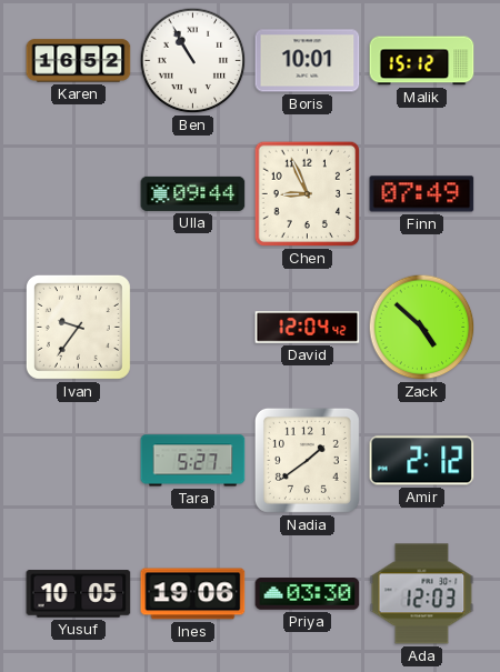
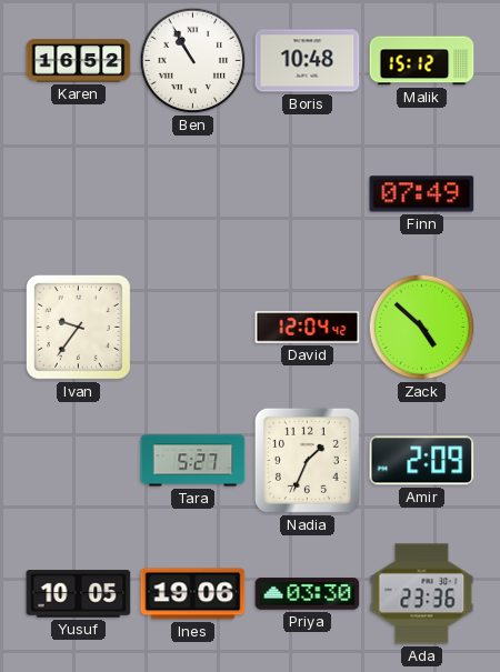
Boris: 10:01 -> 10:48 (308, 61)
Ulla: 09:44 -> none (193, 193)
Chen: 8:56 -> none (308, 194)
Nadia: 1:39 -> 1:34 (307, 460)
Amir: 2:12 -> 2:09 (422, 461)
Ada: 12:03 -> 23:36 (422, 594)
